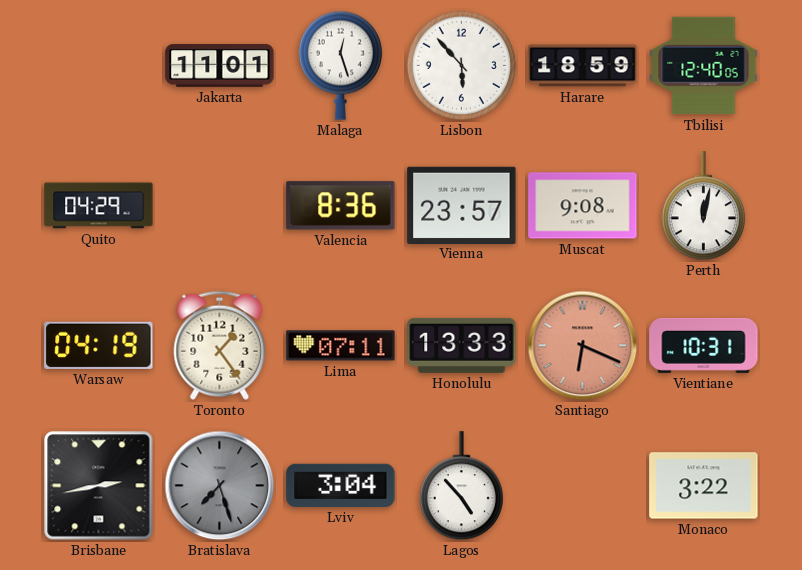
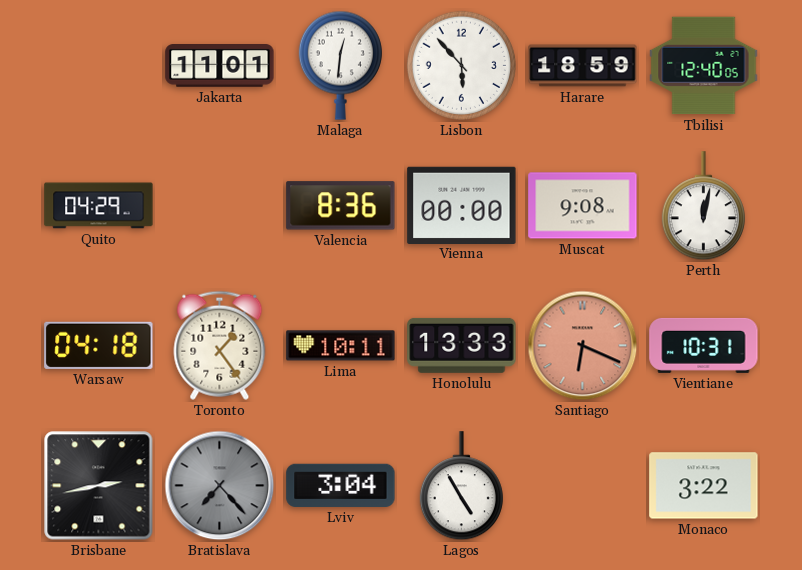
Malaga: 12:27 -> 12:31 (340, 65)
Vienna: 23:57 -> 00:00 (462, 205)
Warsaw: 04:19 -> 04:18 (99, 345)
Lima: 07:11 -> 10:11 (341, 346)
Bratislava: 7:27 -> 7:23 (220, 486)
Lagos: 4:53 -> 4:55 (461, 486)
